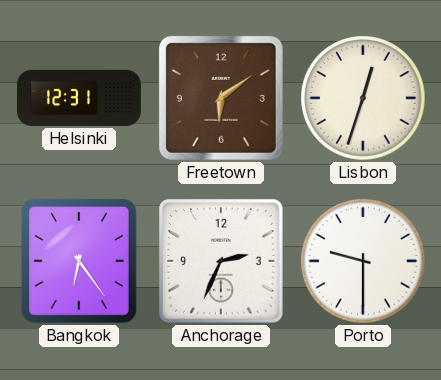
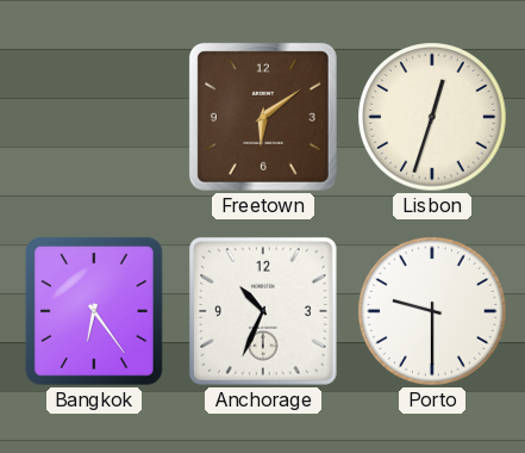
Helsinki: 12:31 -> none (79, 98)
Anchorage: 2:34 -> 10:34 (263, 311)
